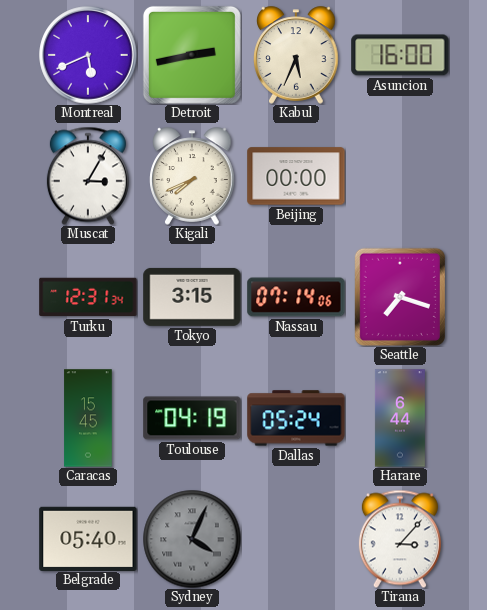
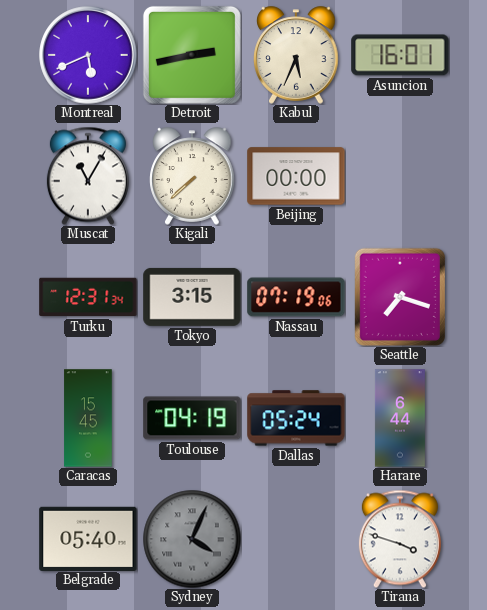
Asuncion: 16:00 -> 16:01 (400, 55)
Muscat: 3:05 -> 11:05 (88, 176)
Kigali: 7:41 -> 7:38 (192, 176)
Nassau: 07:14 -> 07:19 (296, 297)
Tirana: 3:07 -> 3:48 (400, 539)
